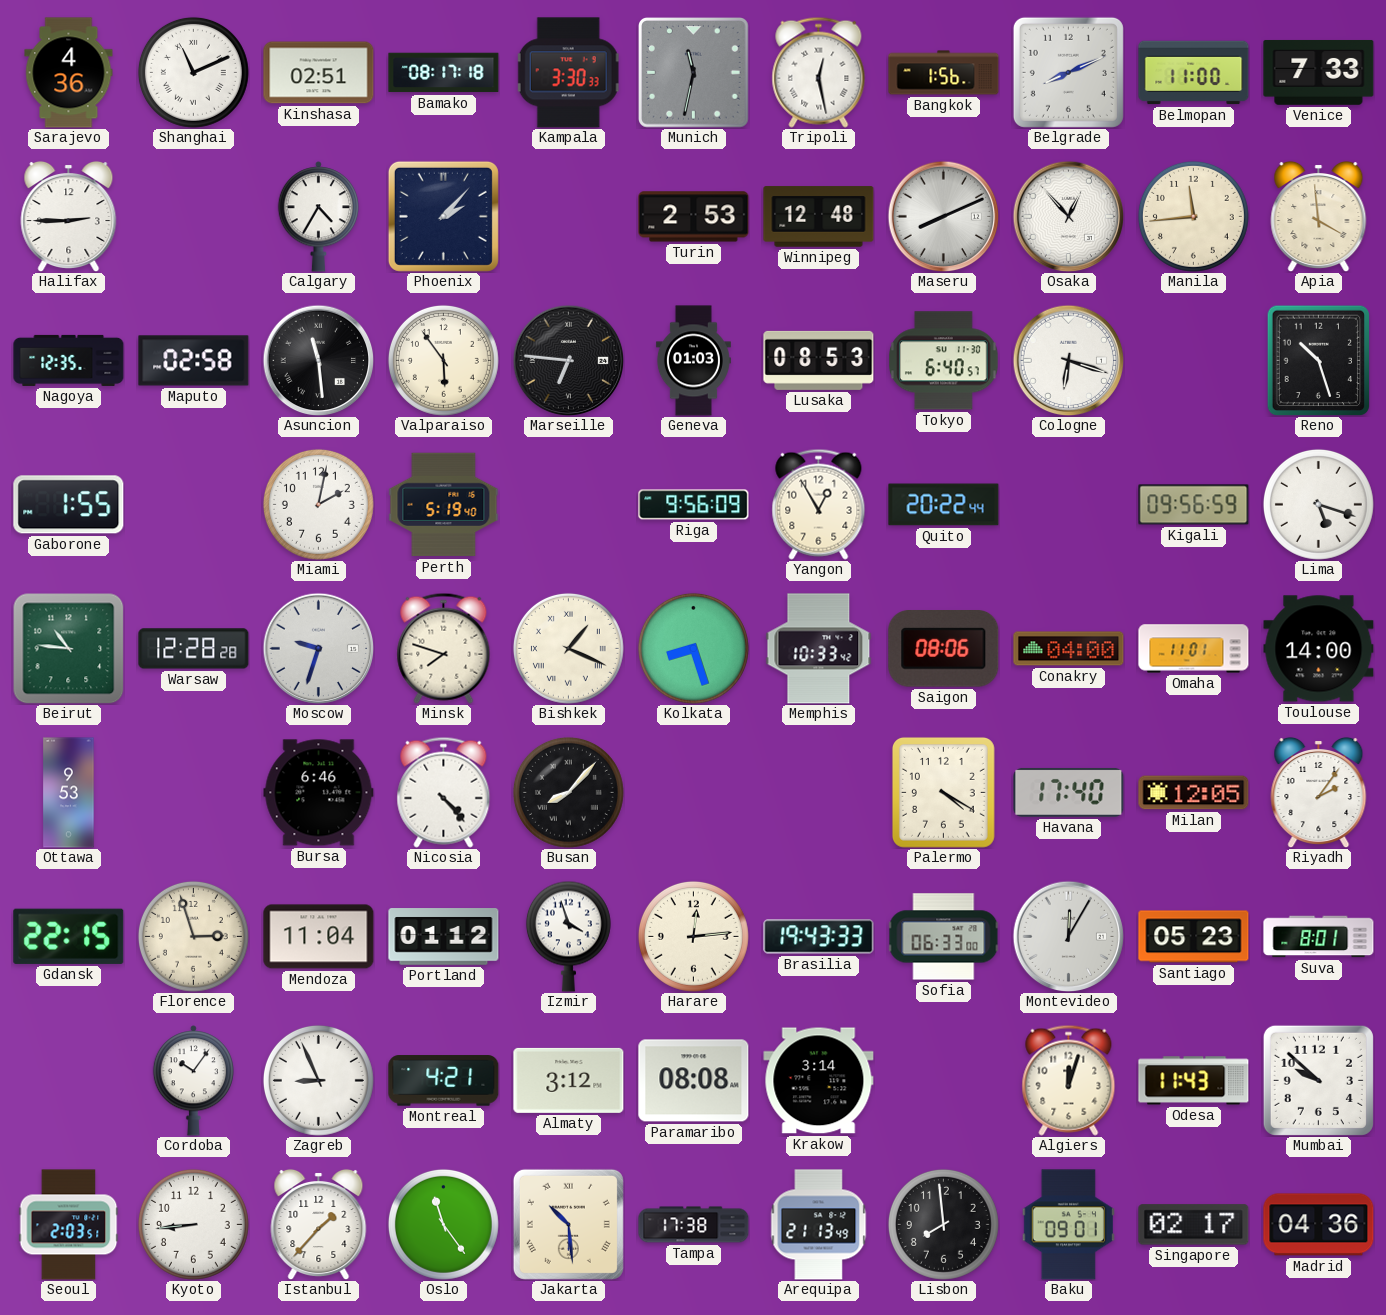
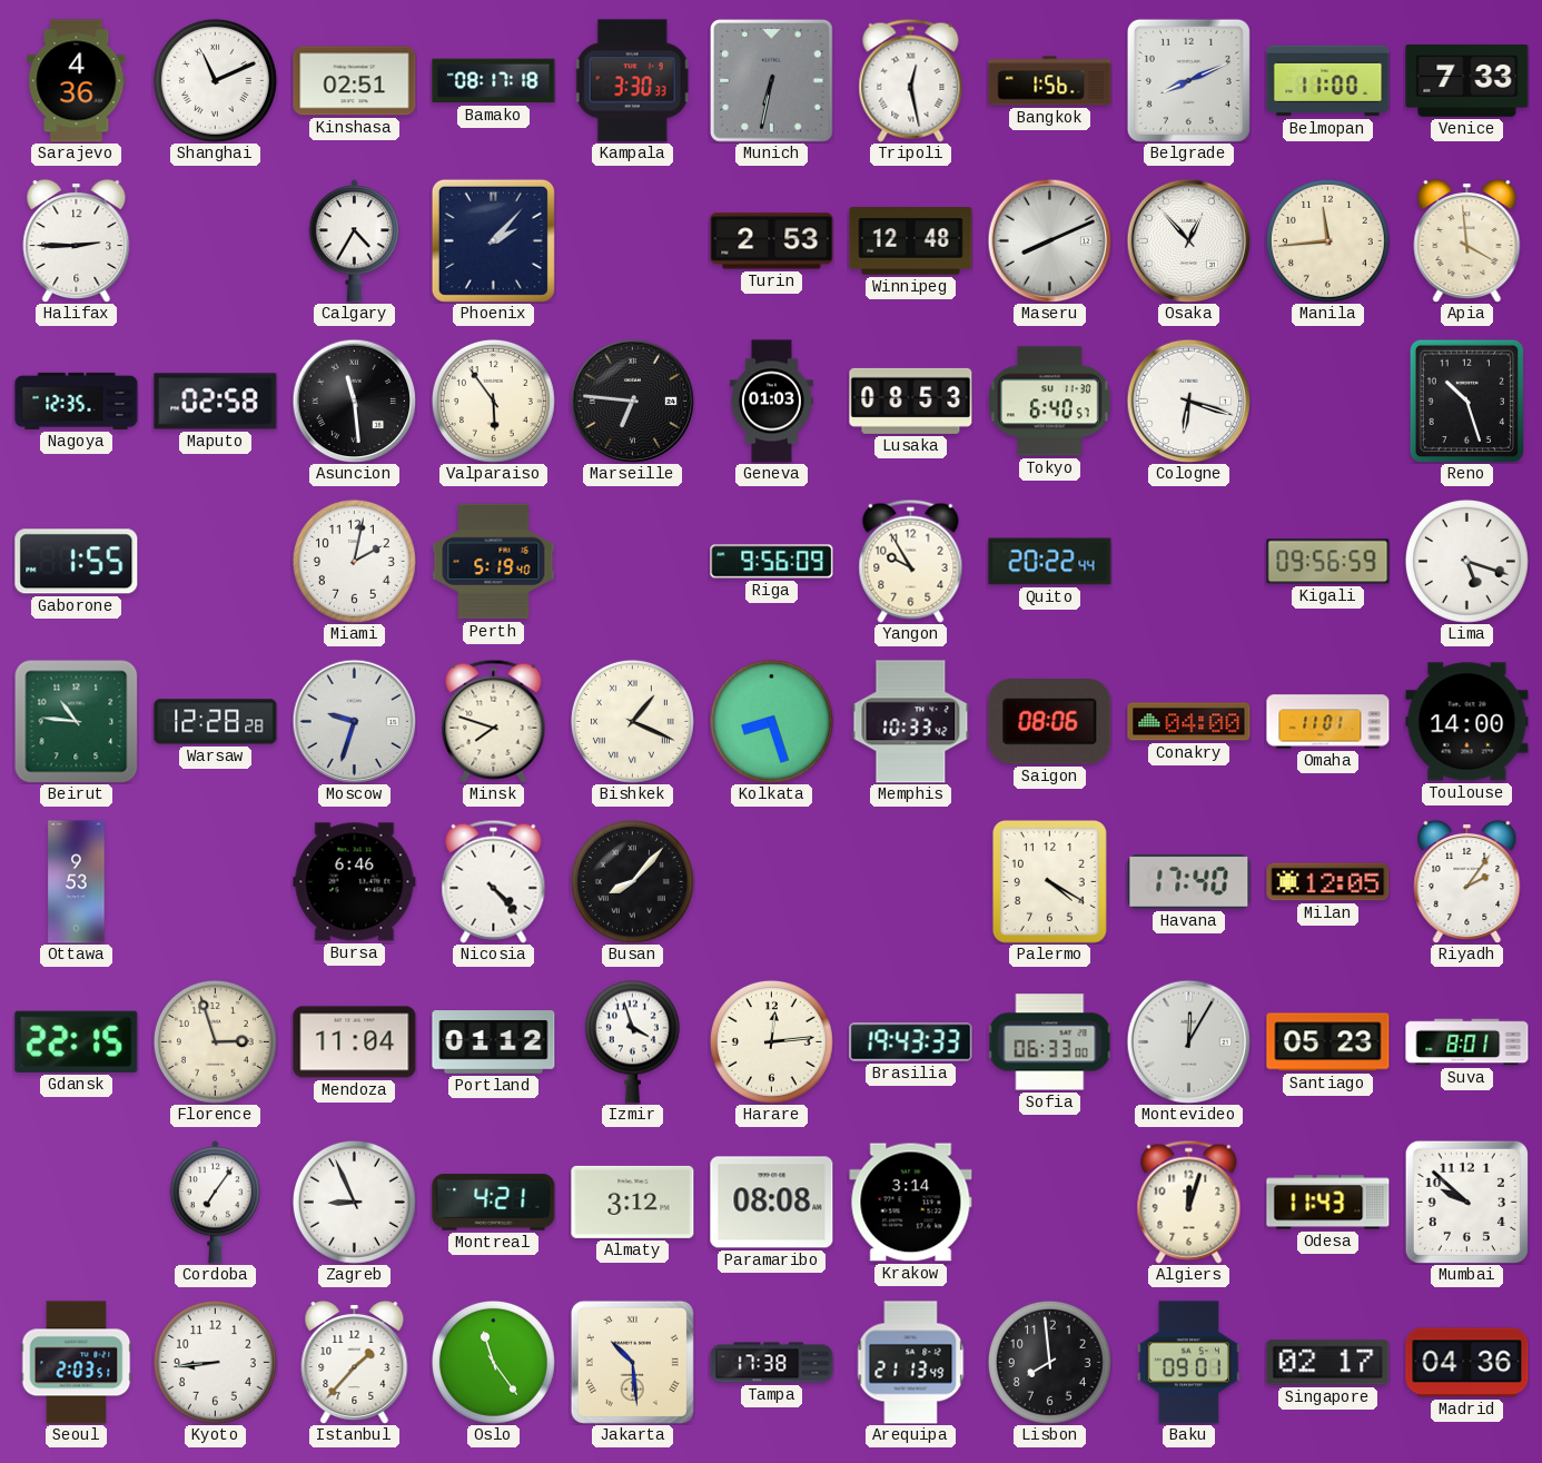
Munich: 11:32 -> 6:32 (772, 81)
Yangon: 12:55 -> 9:55 (911, 561)
Cordoba: 10:06 -> 7:06 (215, 1203)
